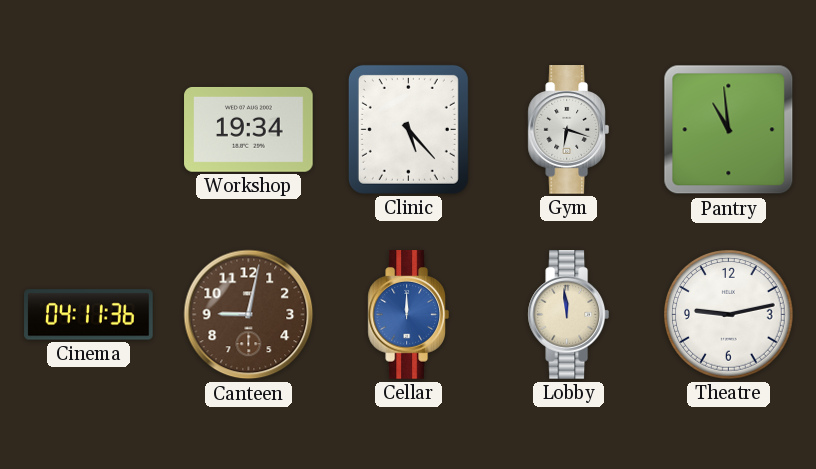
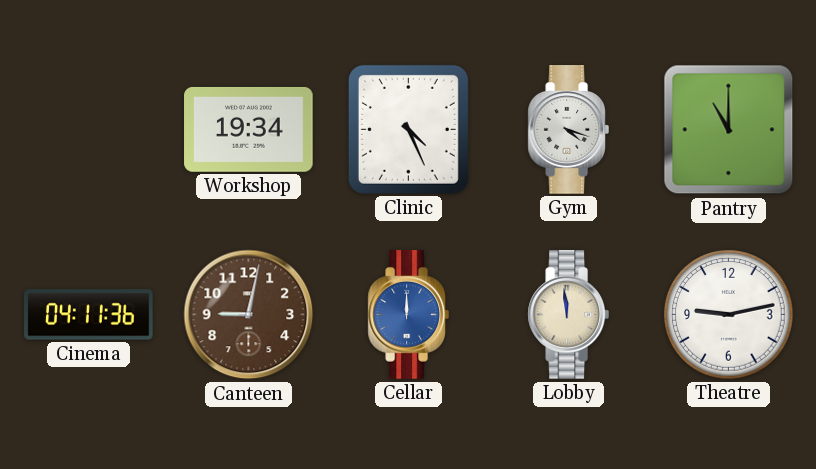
Clinic: 5:23 -> 4:26 (408, 129)
Gym: 6:18 -> 4:18 (568, 130)
Pantry: 10:59 -> 11:00 (729, 130)
